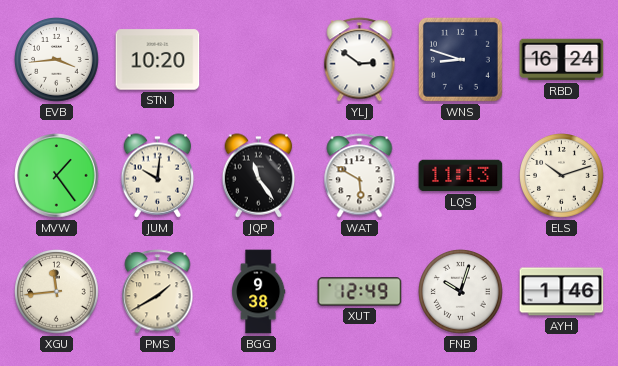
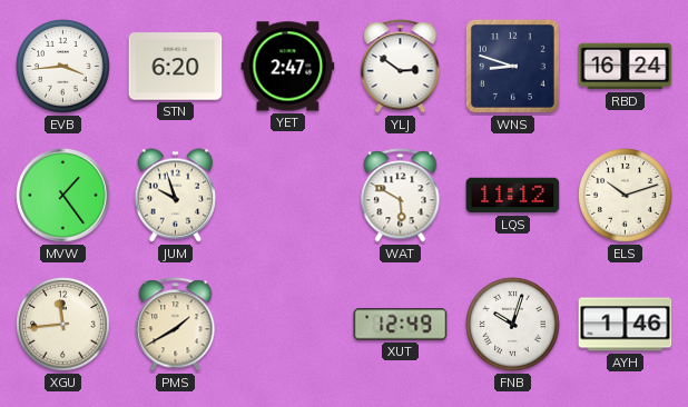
STN: 10:20 -> 6:20 (176, 67)
YET: none -> 2:47 (288, 67)
JUM: 10:01 -> 9:57 (176, 196)
JQP: 11:24 -> none (259, 176)
LQS: 11:13 -> 11:12 (513, 196)
BGG: 9:38 -> none (259, 292)
